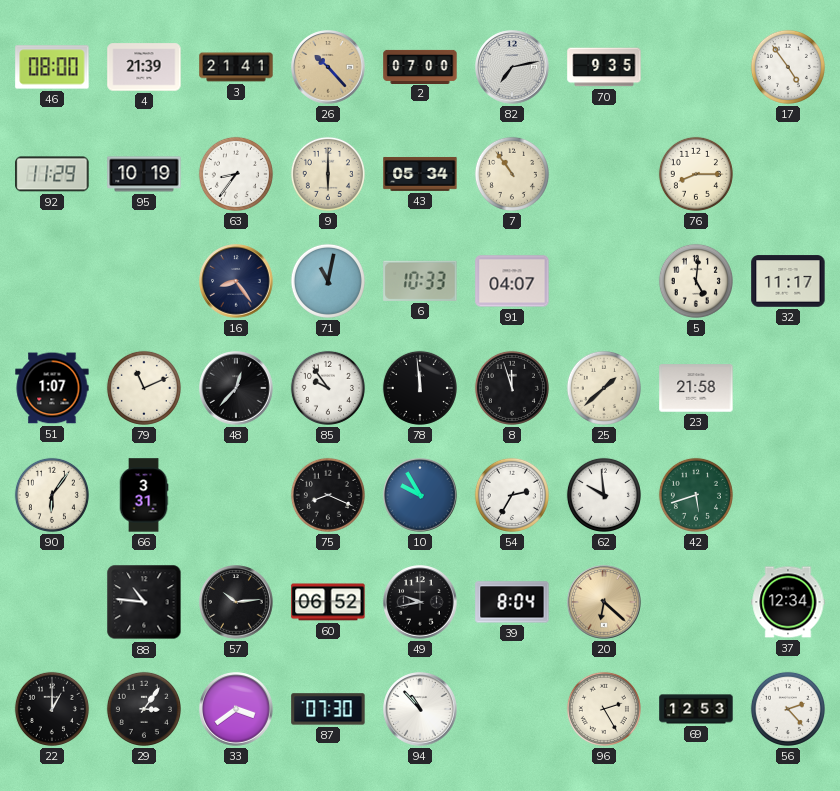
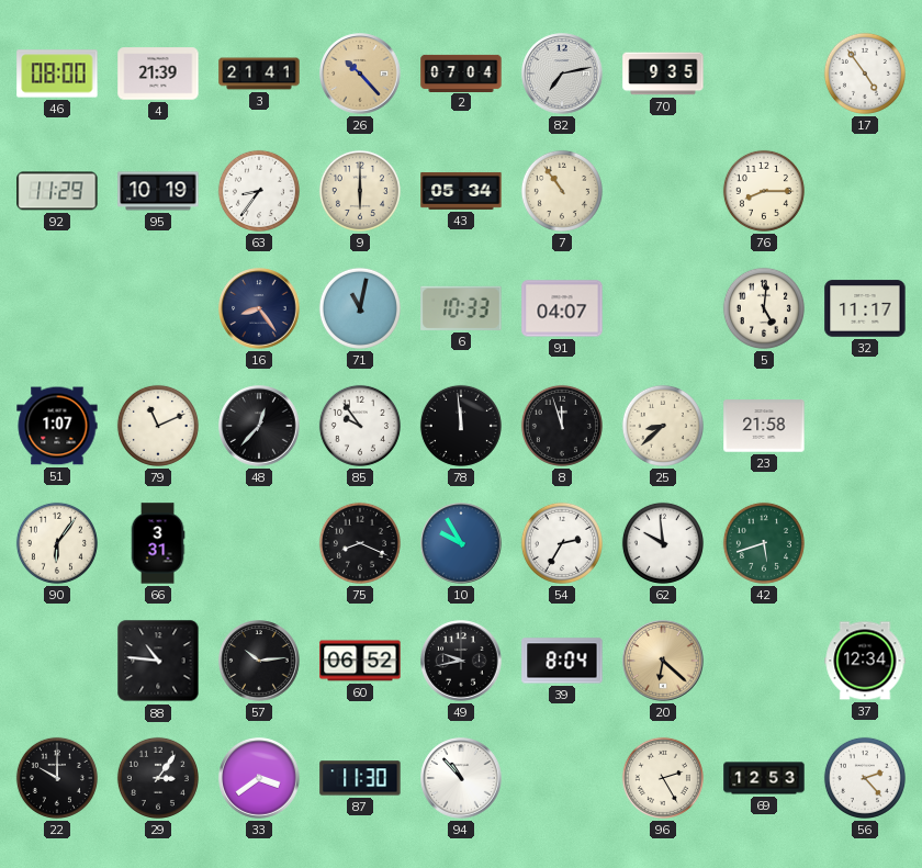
2: 07:00 -> 07:04 (461, 72)
25: 1:38 -> 8:38 (663, 426)
22: 1:00 -> 10:00 (57, 778)
87: 07:30 -> 11:30 (360, 778)
